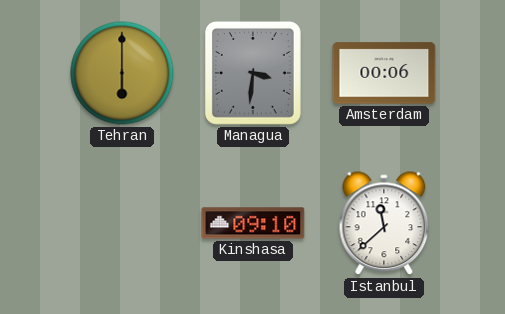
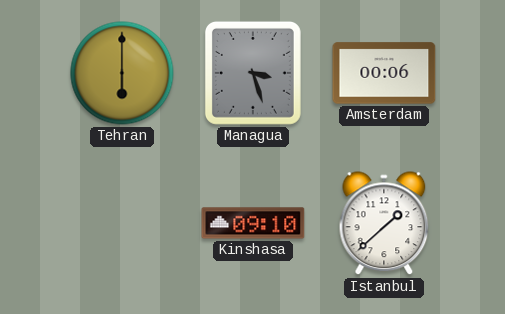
Managua: 3:31 -> 3:27 (253, 73)
Istanbul: 11:38 -> 1:38 (384, 224)
